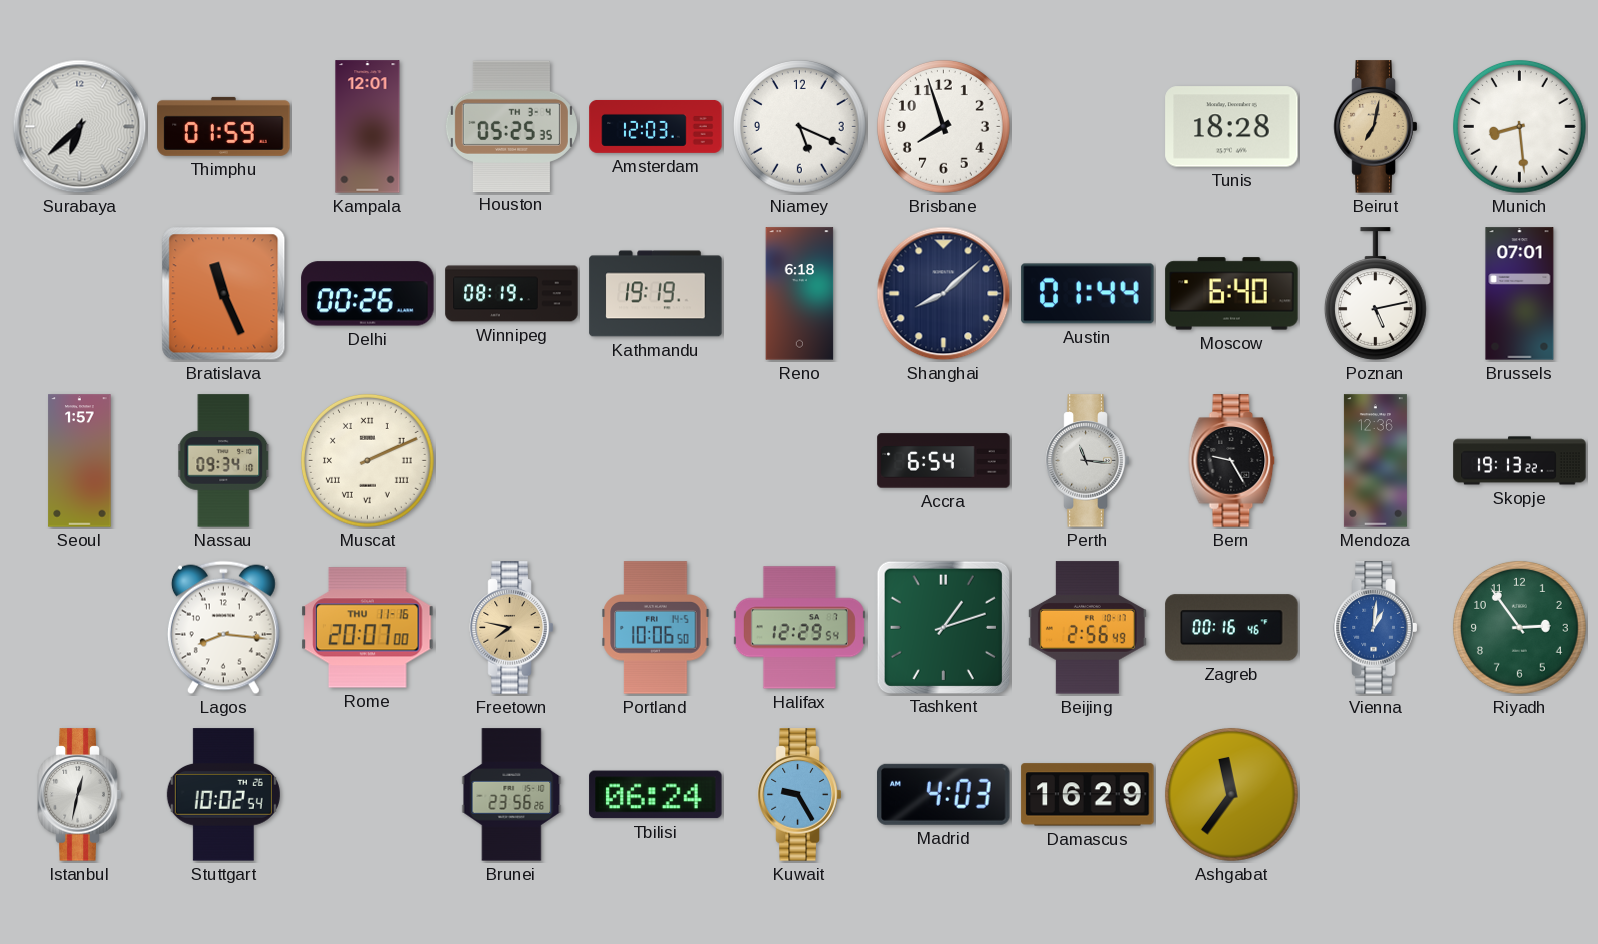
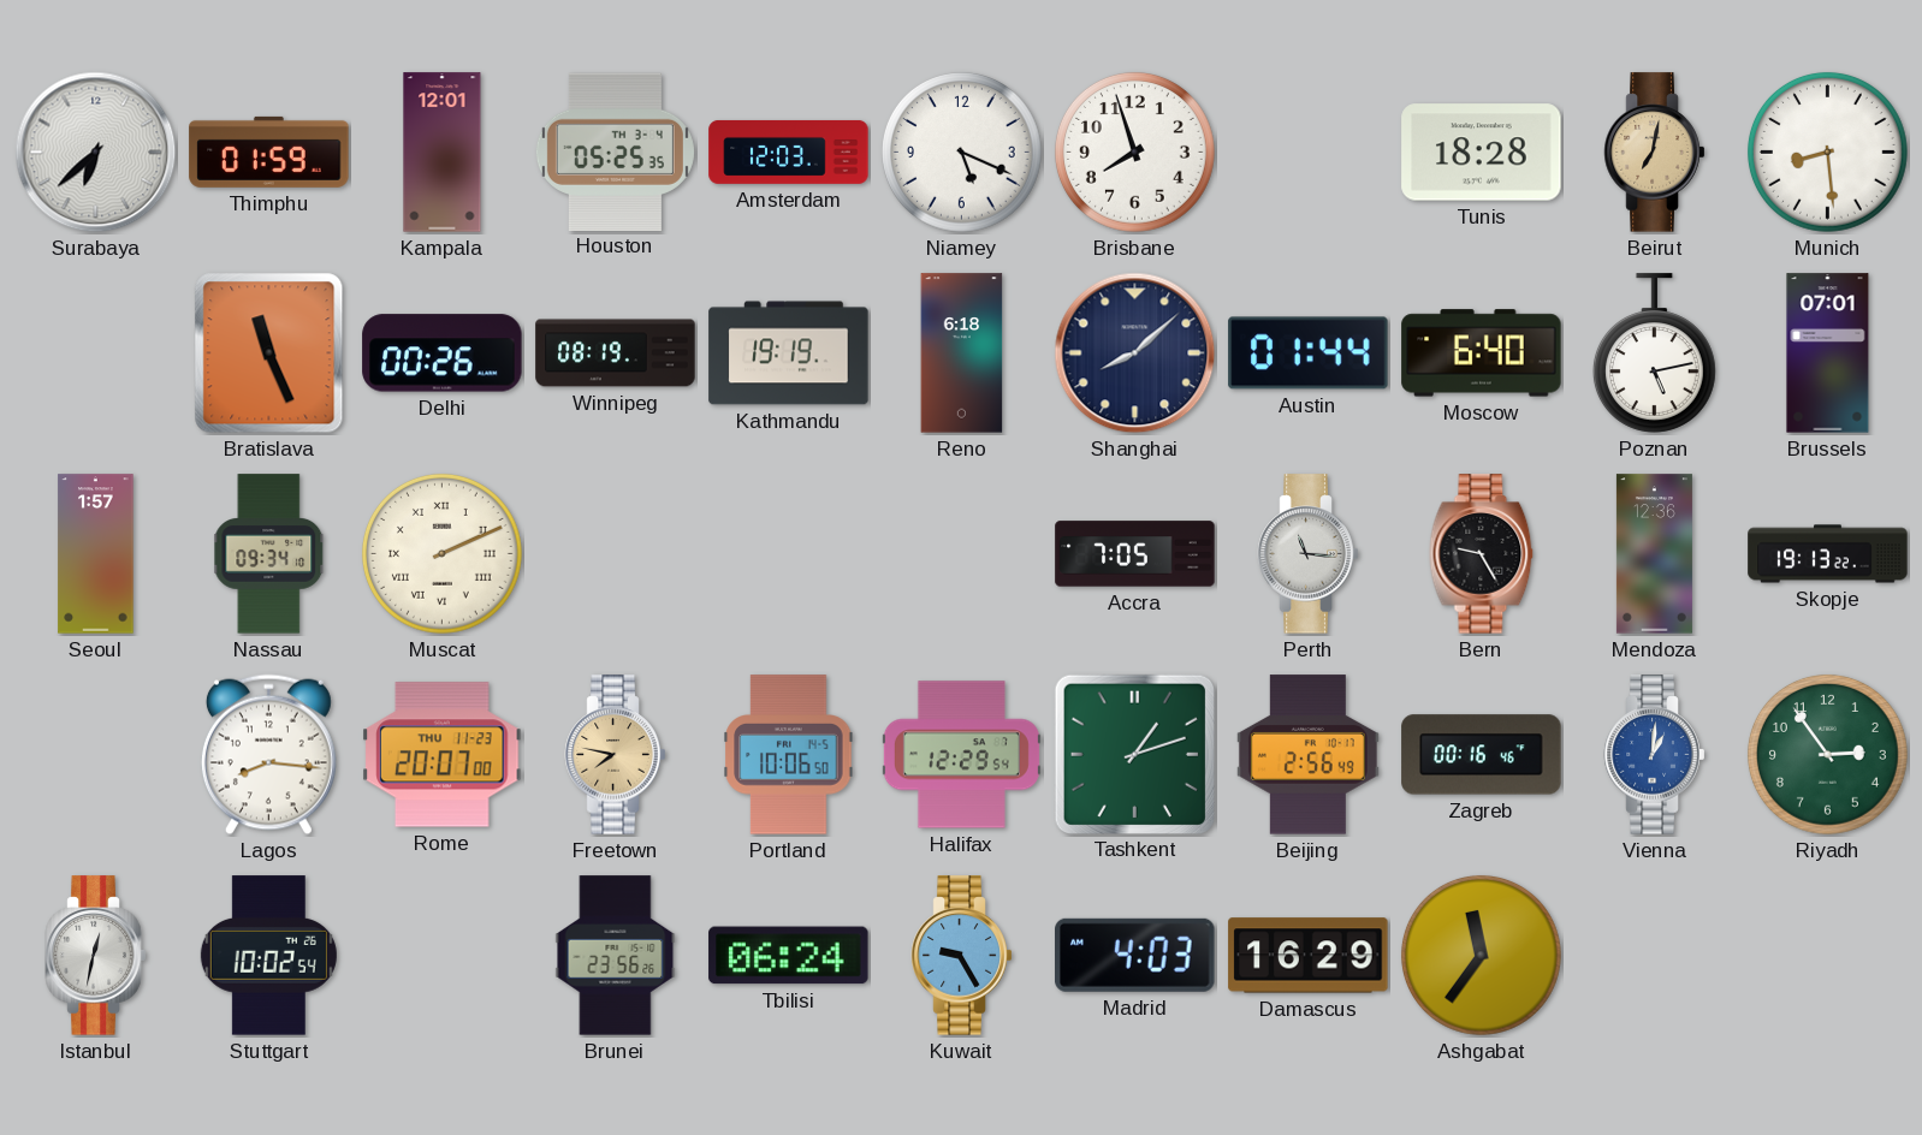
Accra: 6:54 -> 7:05 (1135, 554)
Rome date: THU 11-16 -> THU 11-23 (443, 755)
